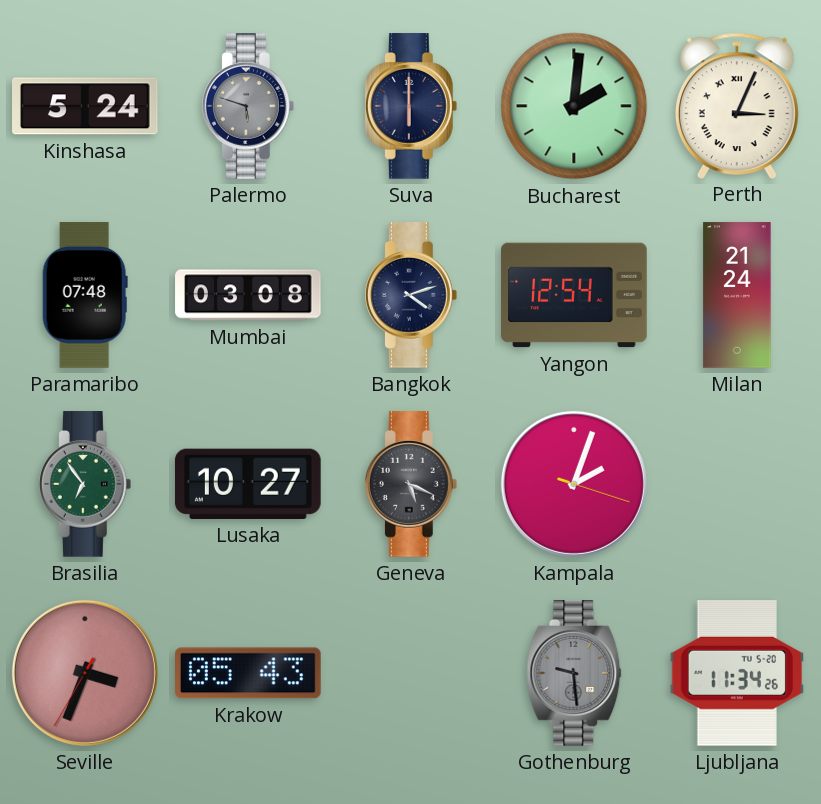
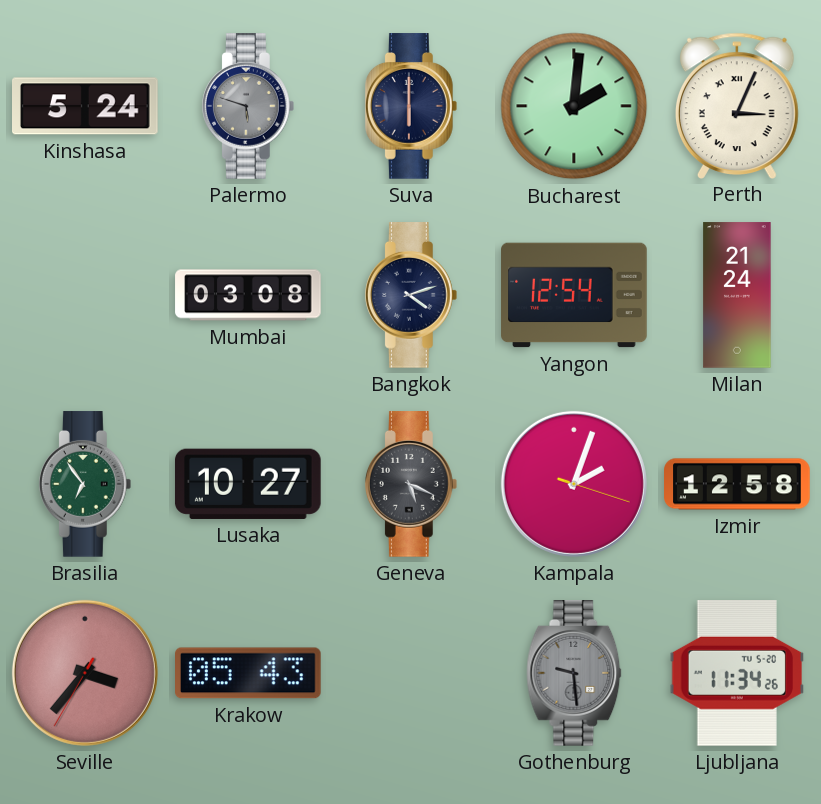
Paramaribo: 07:48 -> none (85, 295)
Izmir: none -> 12:58 (737, 484)
Seville: 3:33 -> 3:36 (85, 673)
